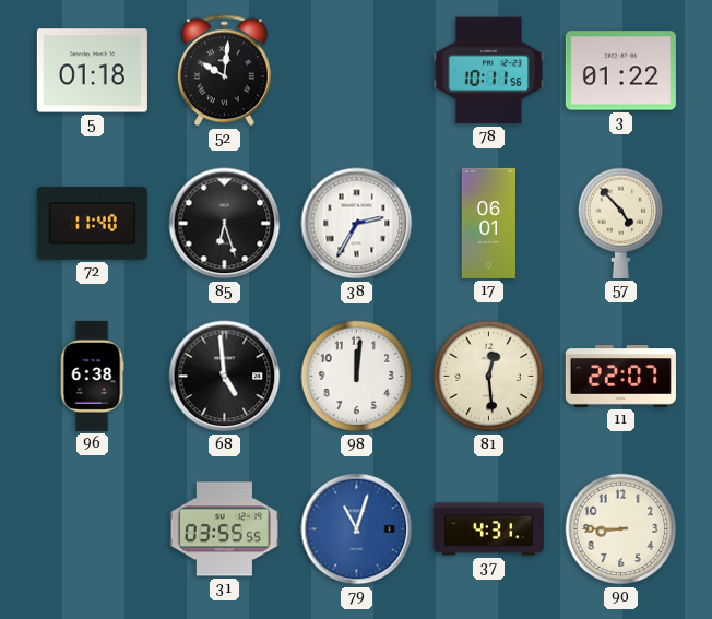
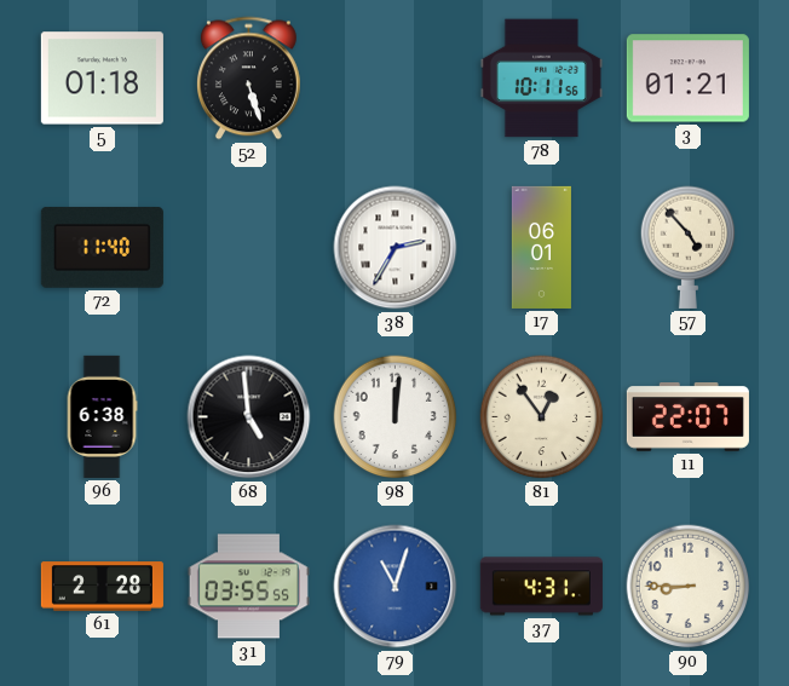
52: 10:01 -> 5:27 (248, 79)
3: 01:22 -> 01:21 (687, 79)
85: 6:27 -> none (225, 224)
81: 12:29 -> 12:54 (542, 417)
61: none -> 2:28 (102, 587)
